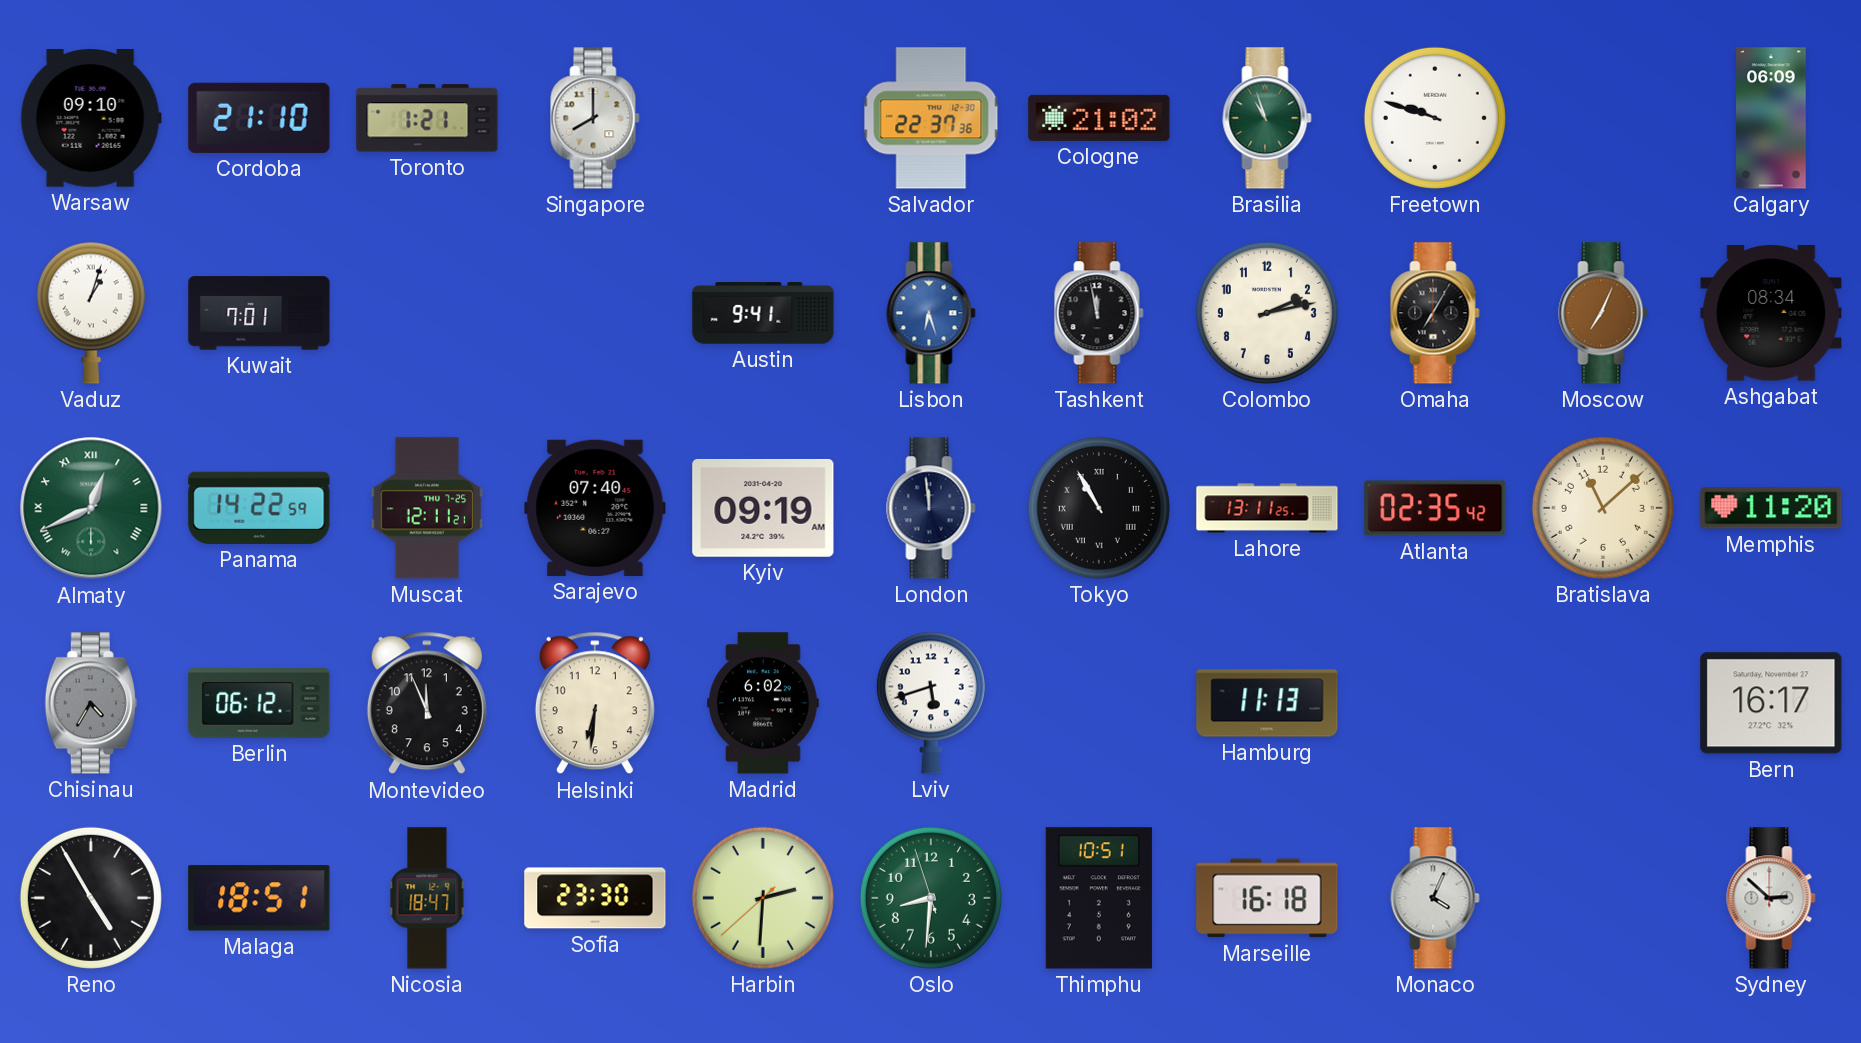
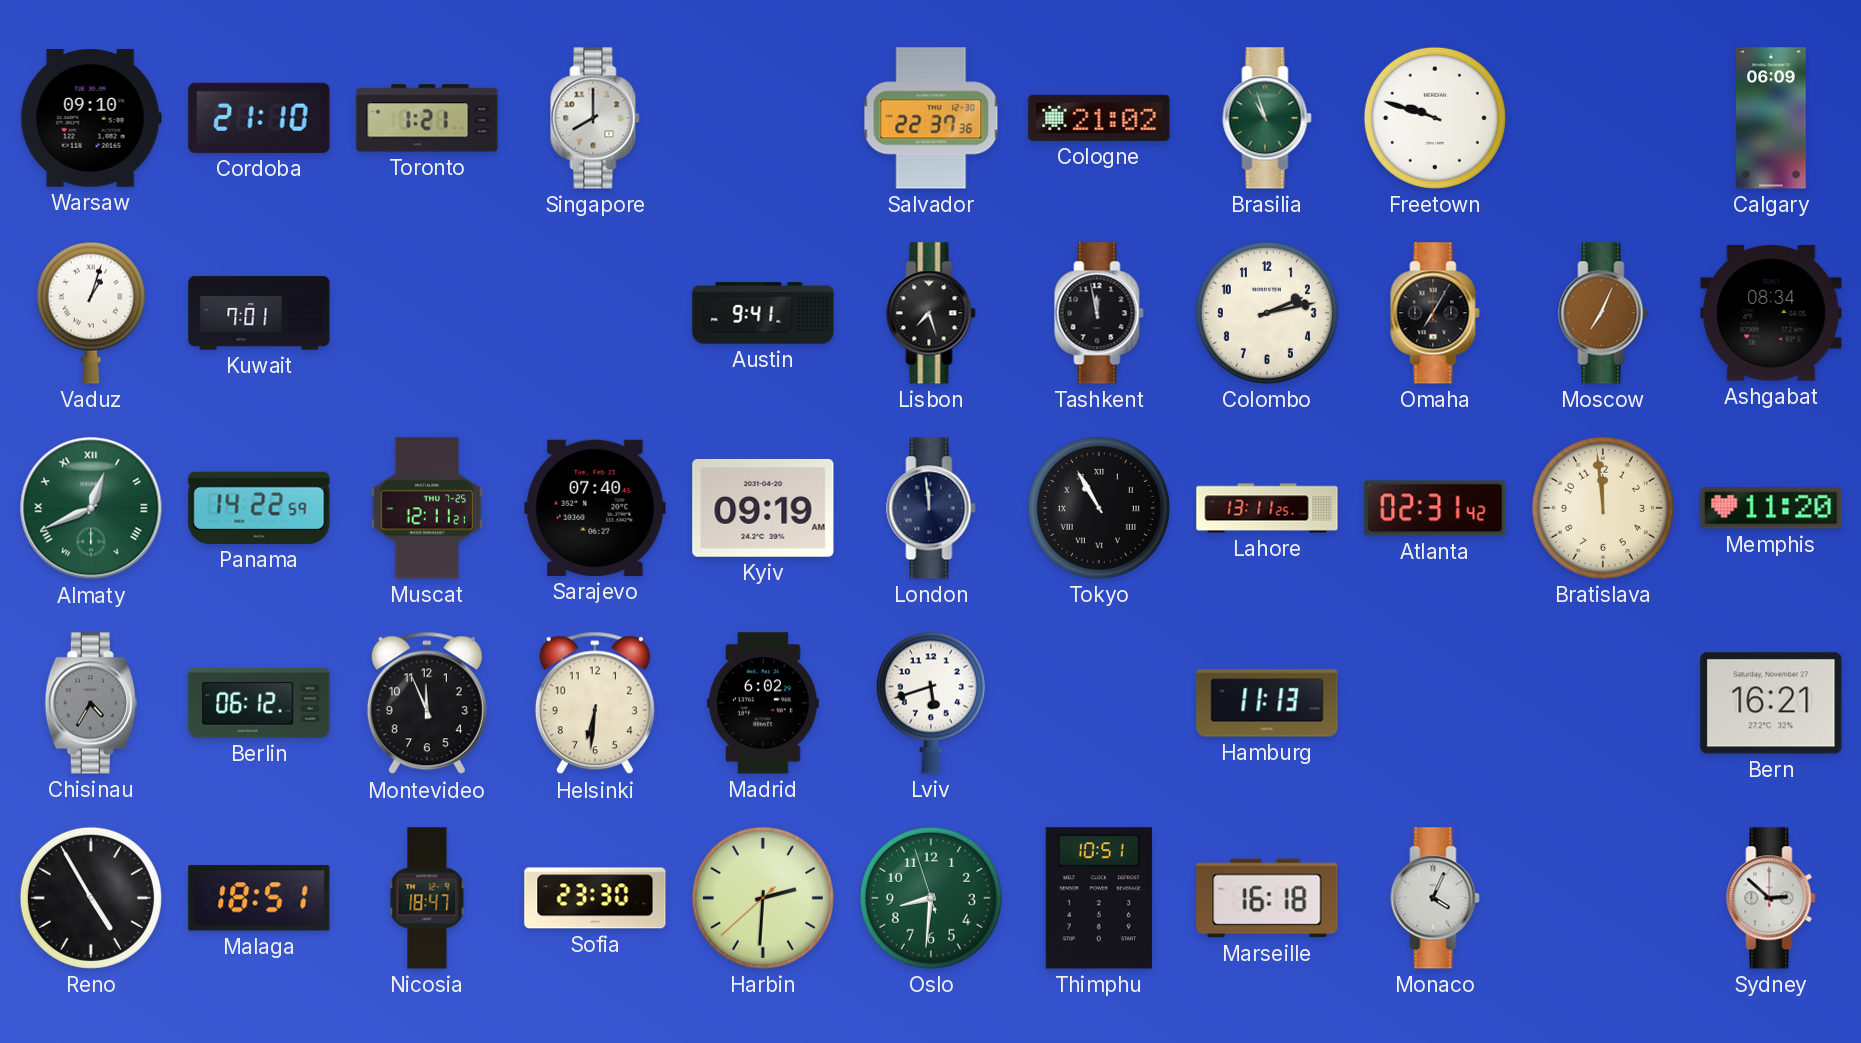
Lisbon: 6:27 -> 7:27 (931, 313)
Lisbon dial: blue -> black (931, 313)
Atlanta: 02:35 -> 02:31 (1435, 508)
Bratislava: 11:08 -> 11:59 (1603, 508)
Bern: 16:17 -> 16:21 (1771, 703)
